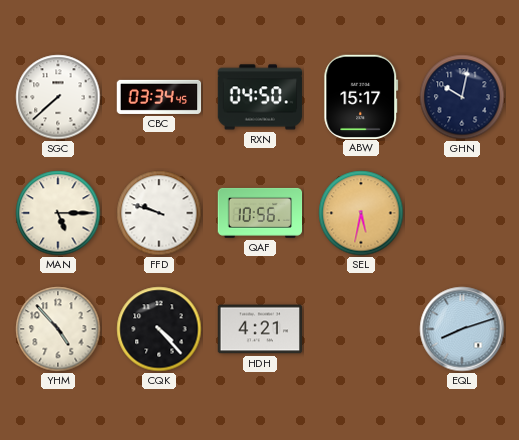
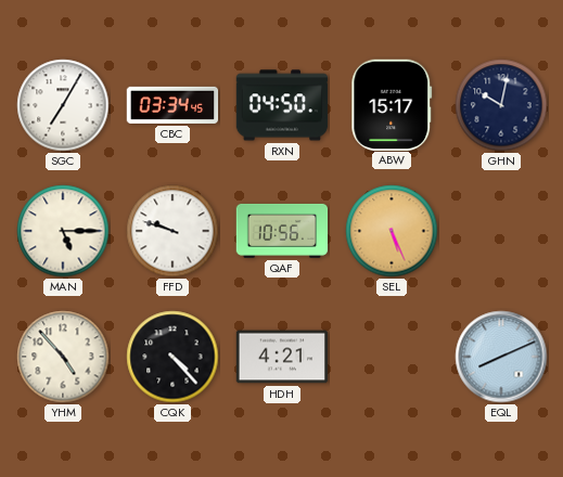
SGC: 7:38 -> 7:05 (63, 105)
SEL: 5:32 -> 5:26 (392, 231)
EQL: 8:12 -> 8:11 (501, 357)
